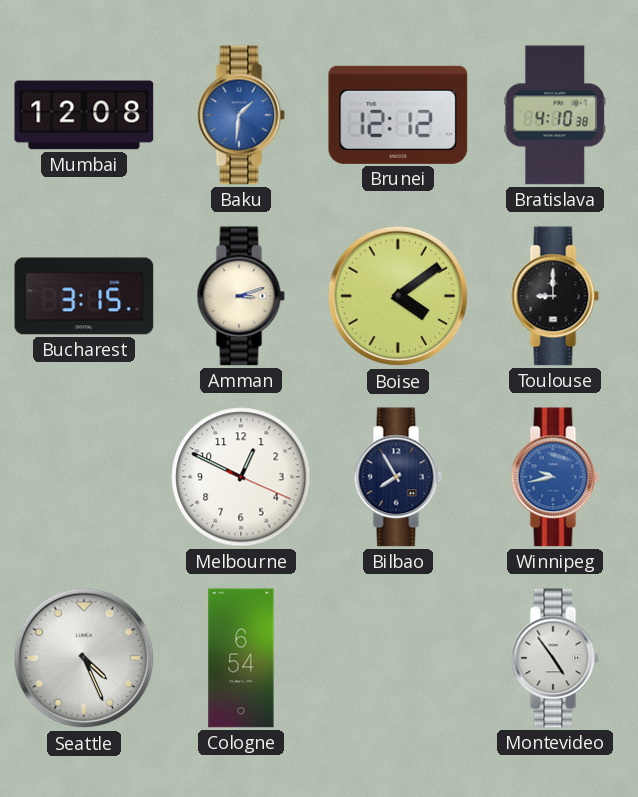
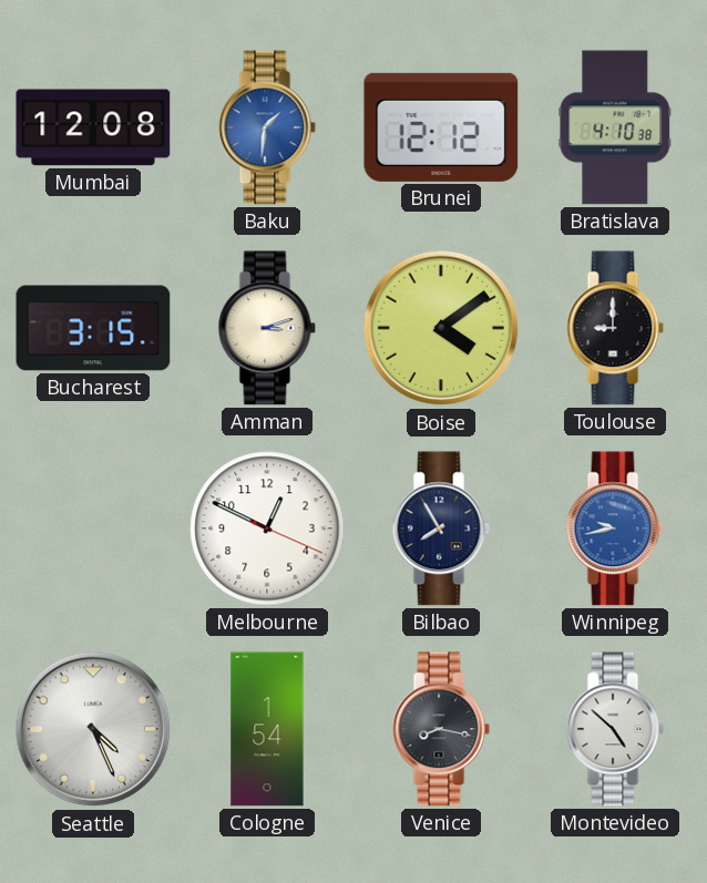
Cologne: 6:54 -> 1:54 (267, 729)
Venice: none -> 8:17 (441, 729)
Montevideo: 4:54 -> 4:52 (615, 729)
